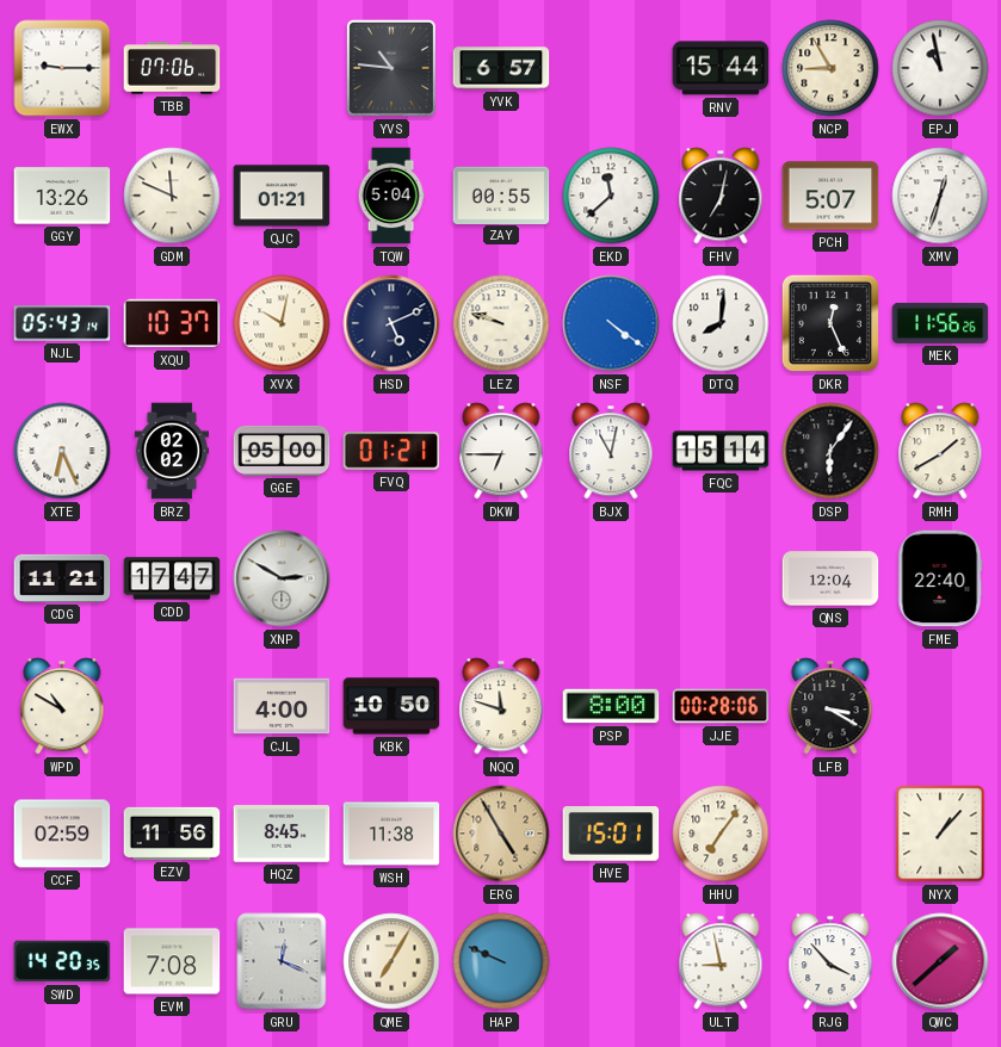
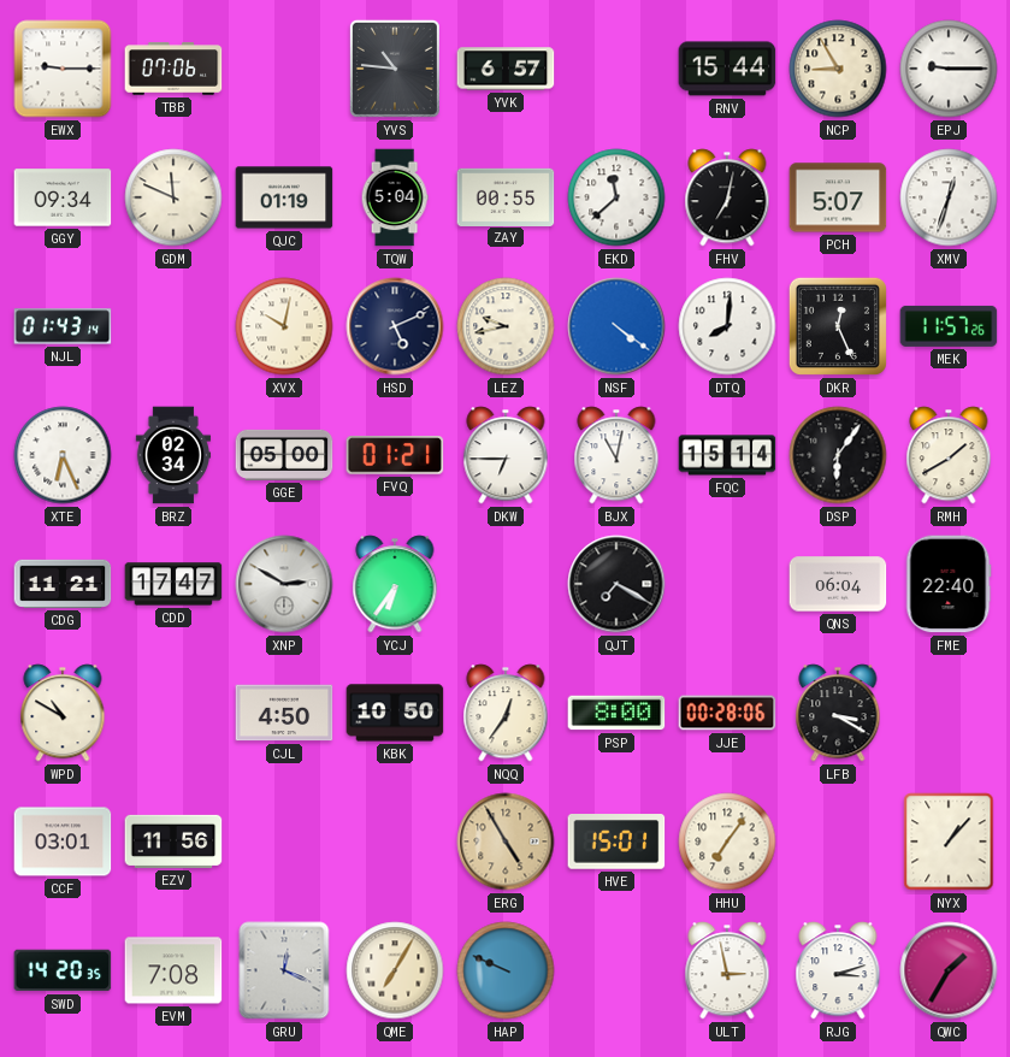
EPJ: 10:58 -> 9:15 (949, 69)
GGY: 13:26 -> 09:34 (63, 197)
QJC: 01:21 -> 01:19 (284, 197)
NJL: 05:43 -> 01:43 (63, 326)
XQU: 10:37 -> none (172, 323)
LEZ: 9:48 -> 9:43 (506, 326)
MEK: 11:56 -> 11:57 (949, 326)
BRZ: 02:02 -> 02:34 (173, 455)
YCJ: none -> 6:36 (395, 584)
QJT: none -> 7:20 (616, 584)
QNS: 12:04 -> 06:04 (838, 584)
CJL: 4:00 -> 4:50 (284, 713)
NQQ: 11:48 -> 12:36 (506, 713)
CCF: 02:59 -> 03:01 (63, 842)
HQZ: 8:45 -> none (282, 834)
WSH: 11:38 -> none (391, 834)
ULT: 8:58 -> 2:58 (727, 970)
RJG: 3:53 -> 3:12 (838, 970)
QWC: 1:38 -> 1:35 (949, 970)
